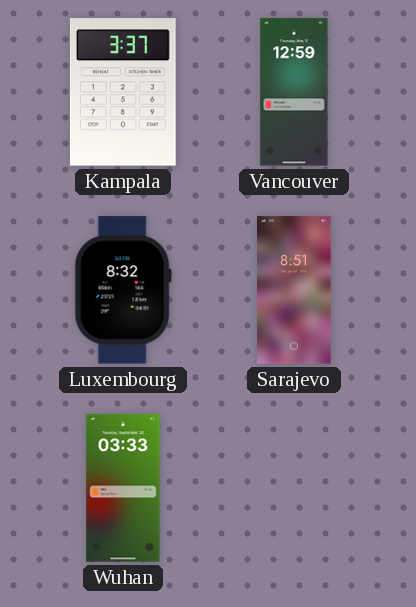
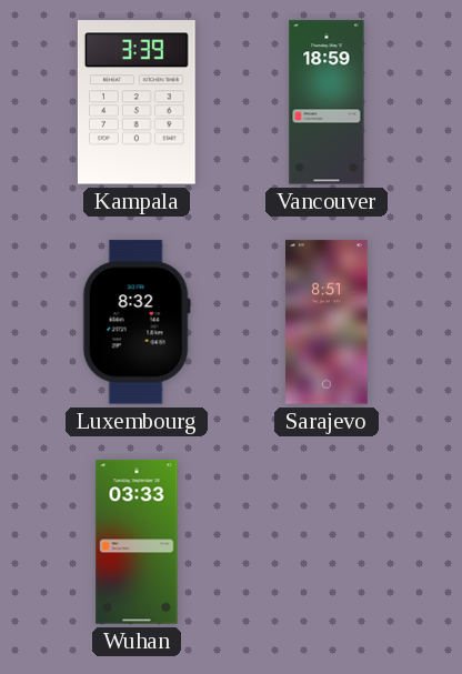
Kampala: 3:37 -> 3:39 (137, 102)
Vancouver: 12:59 -> 18:59 (327, 102)
